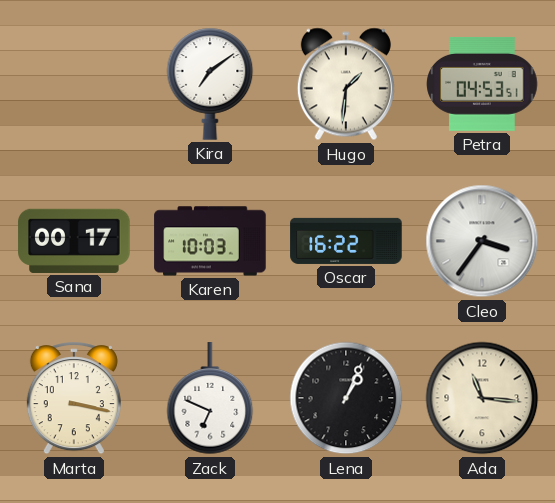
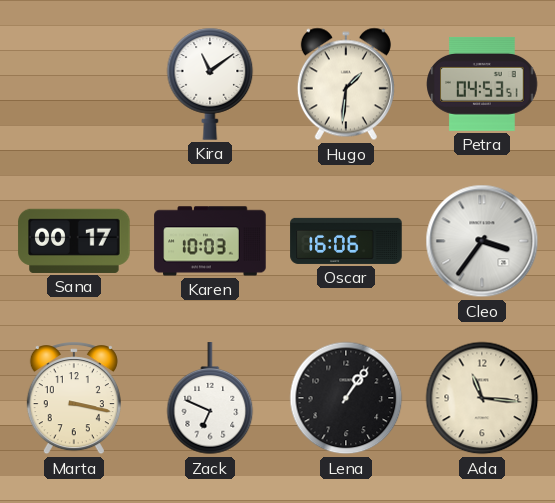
Kira: 7:09 -> 11:09 (210, 84)
Oscar: 16:22 -> 16:06 (346, 241)
Lena: 1:04 -> 1:06 (346, 398)
